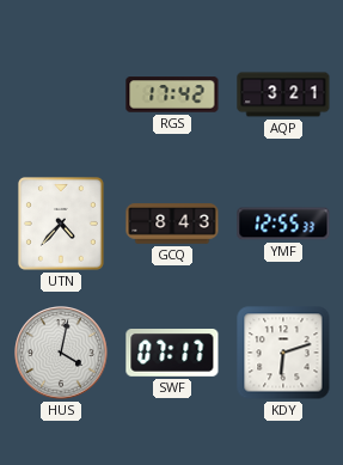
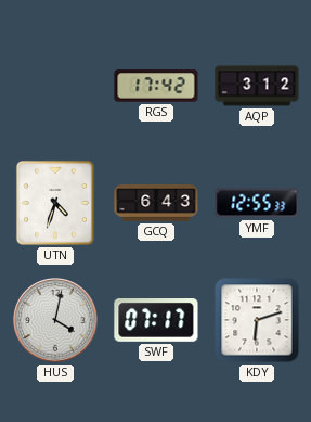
AQP: 3:21 -> 3:12 (257, 86)
UTN: 4:37 -> 4:33 (55, 203)
GCQ: 8:43 -> 6:43 (156, 203)
